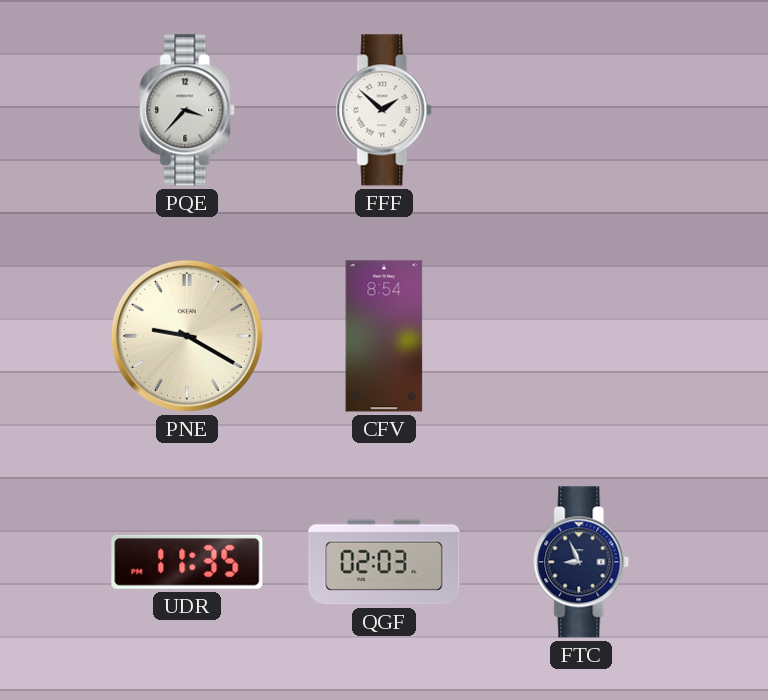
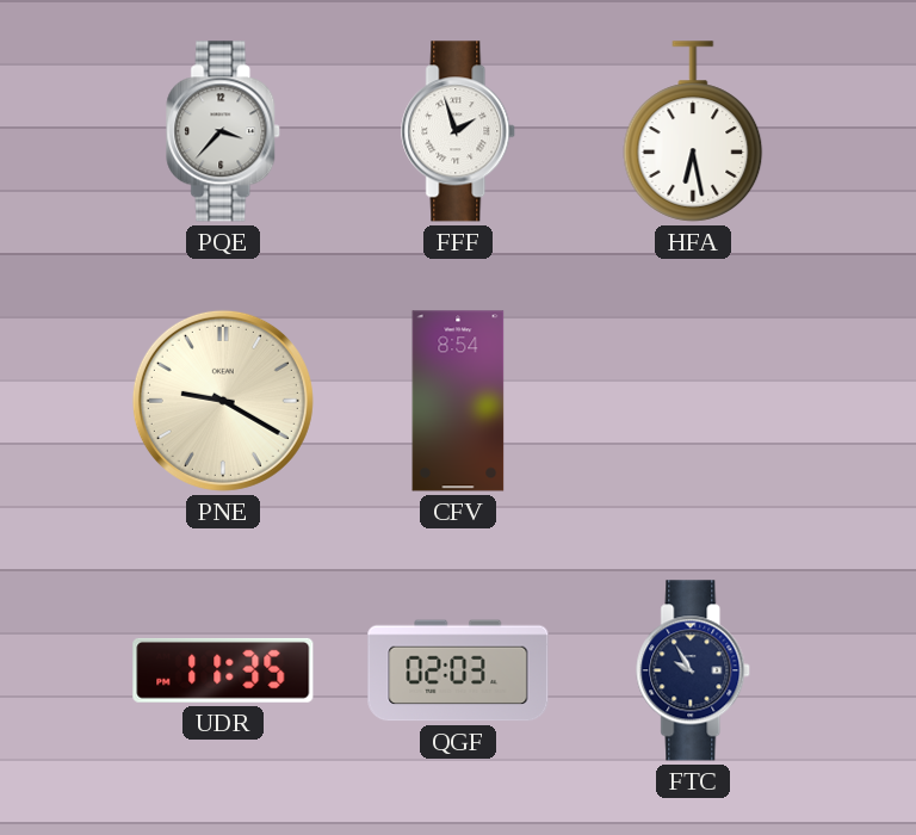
FFF: 1:52 -> 1:57 (459, 131)
HFA: none -> 6:28 (693, 131)
FTC: 8:56 -> 9:55 (694, 670)
